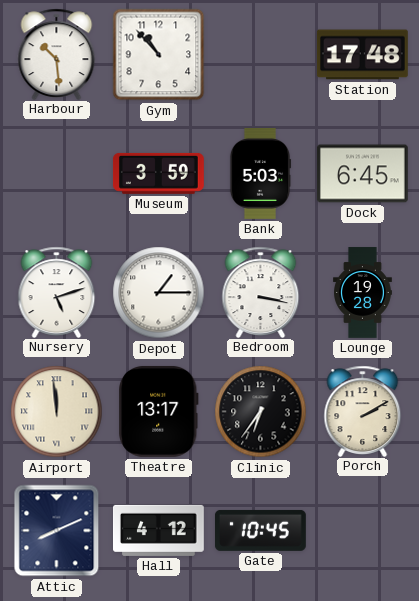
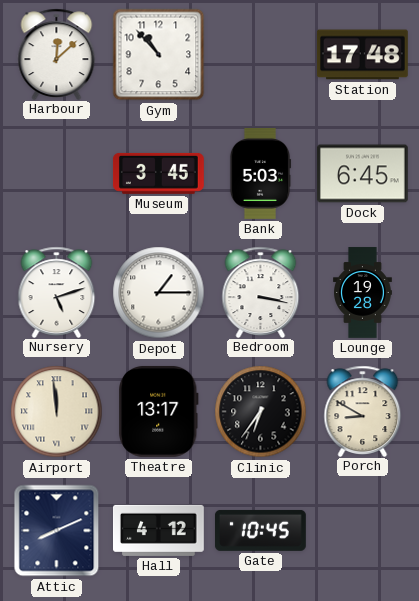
Harbour: 10:29 -> 12:08 (57, 54)
Museum: 3:59 -> 3:45 (158, 173)
Porch: 2:10 -> 8:50 (363, 411)
